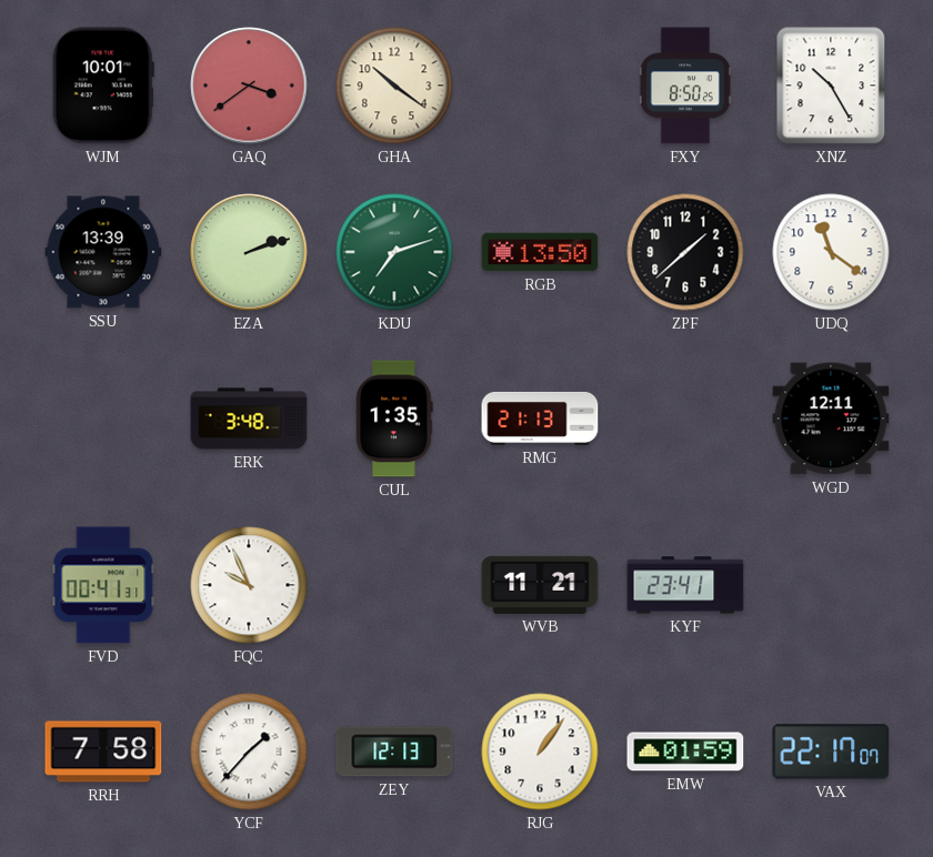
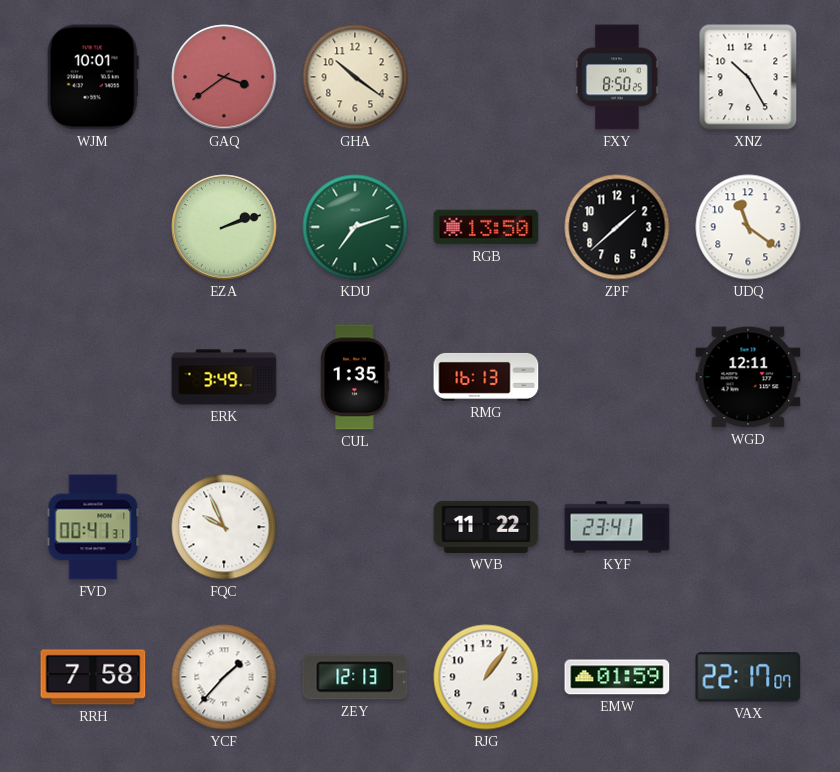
SSU: 13:39 -> none (103, 252)
ERK: 3:48 -> 3:49 (224, 377)
RMG: 21:13 -> 16:13 (486, 377)
WVB: 11:21 -> 11:22 (486, 527)
